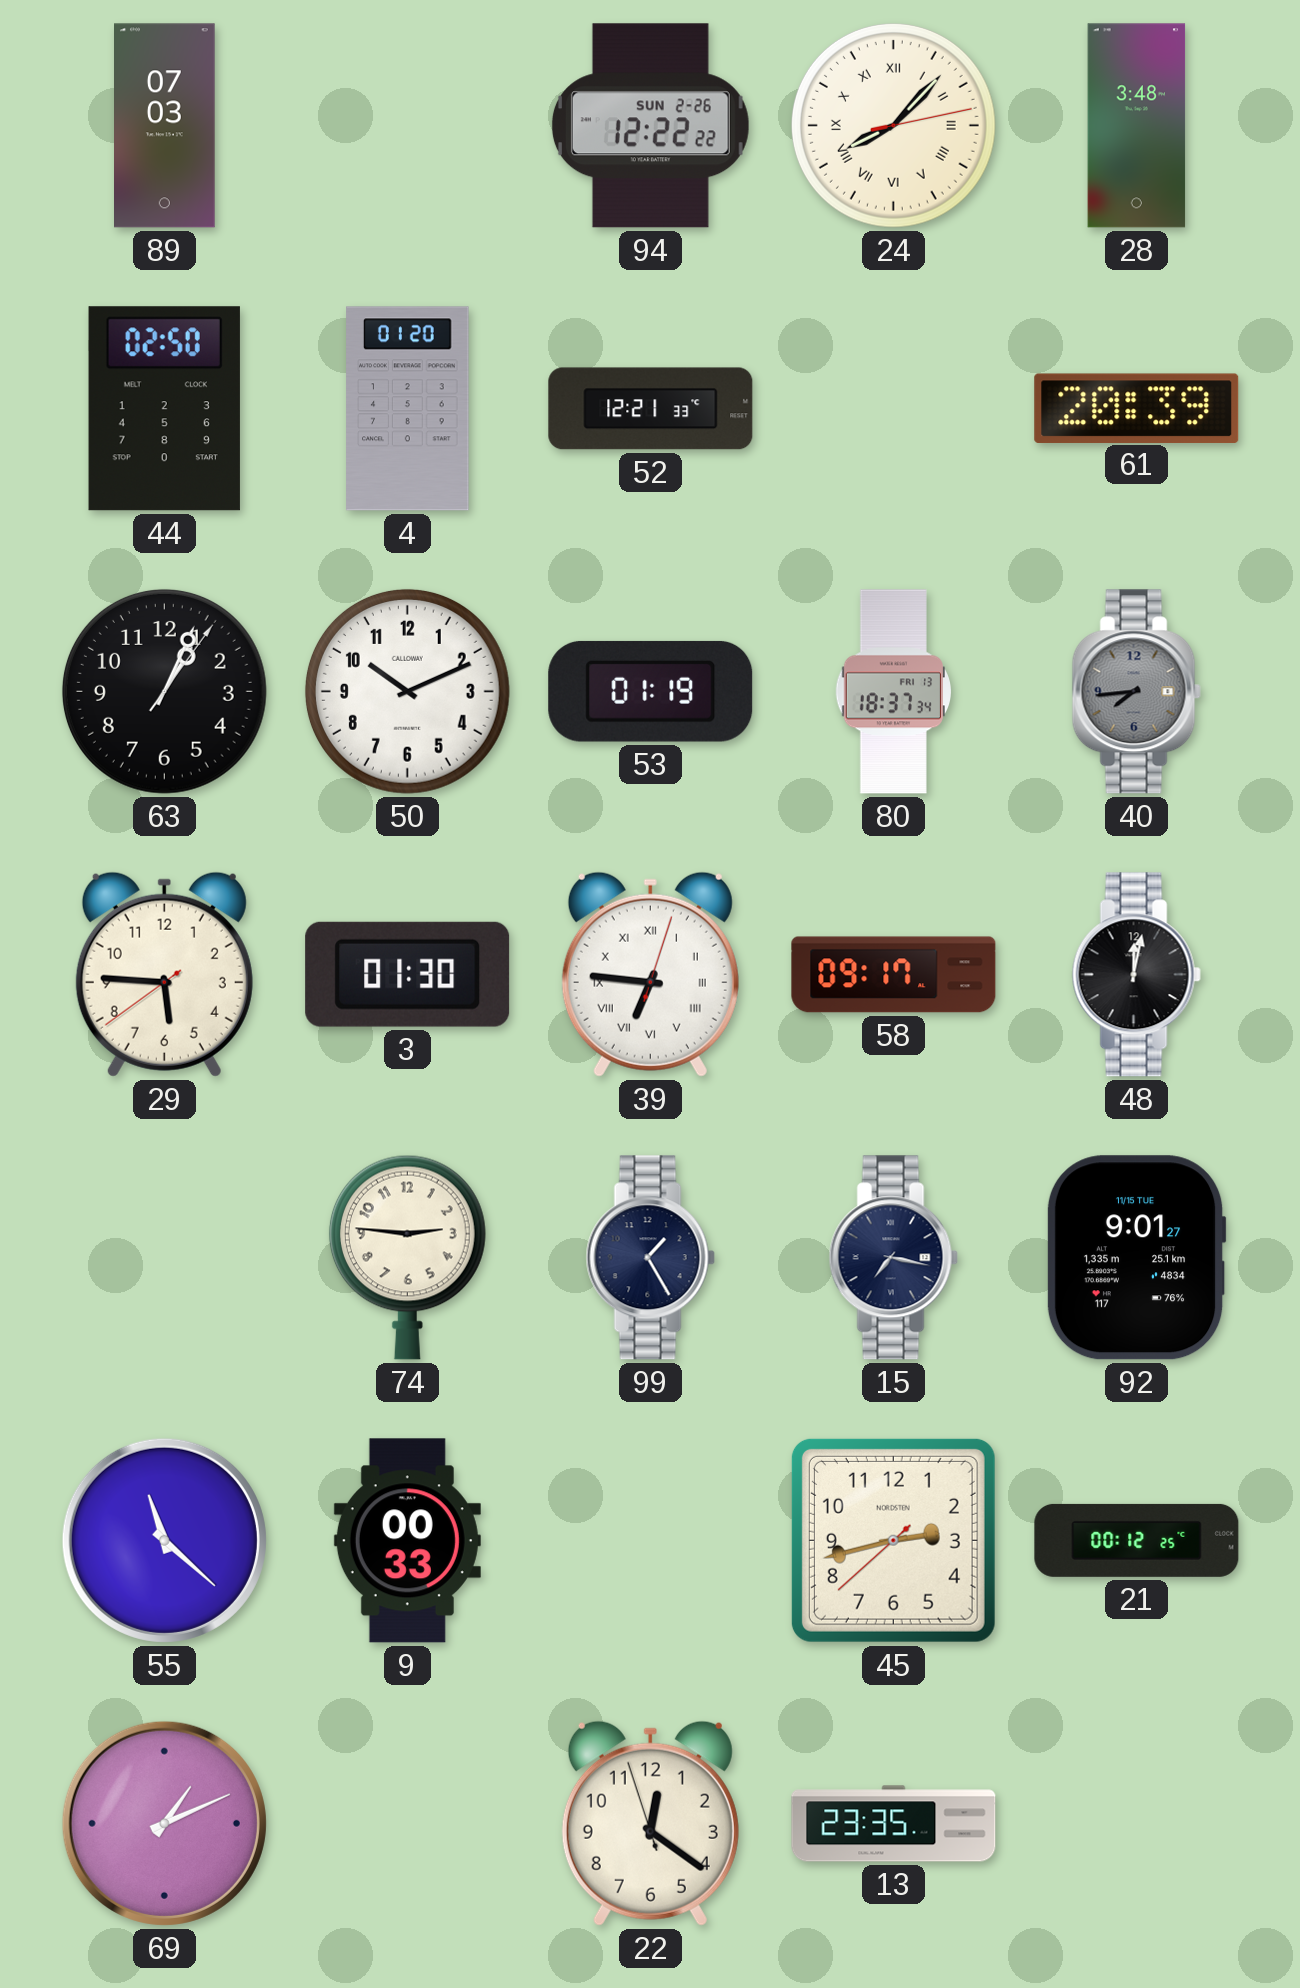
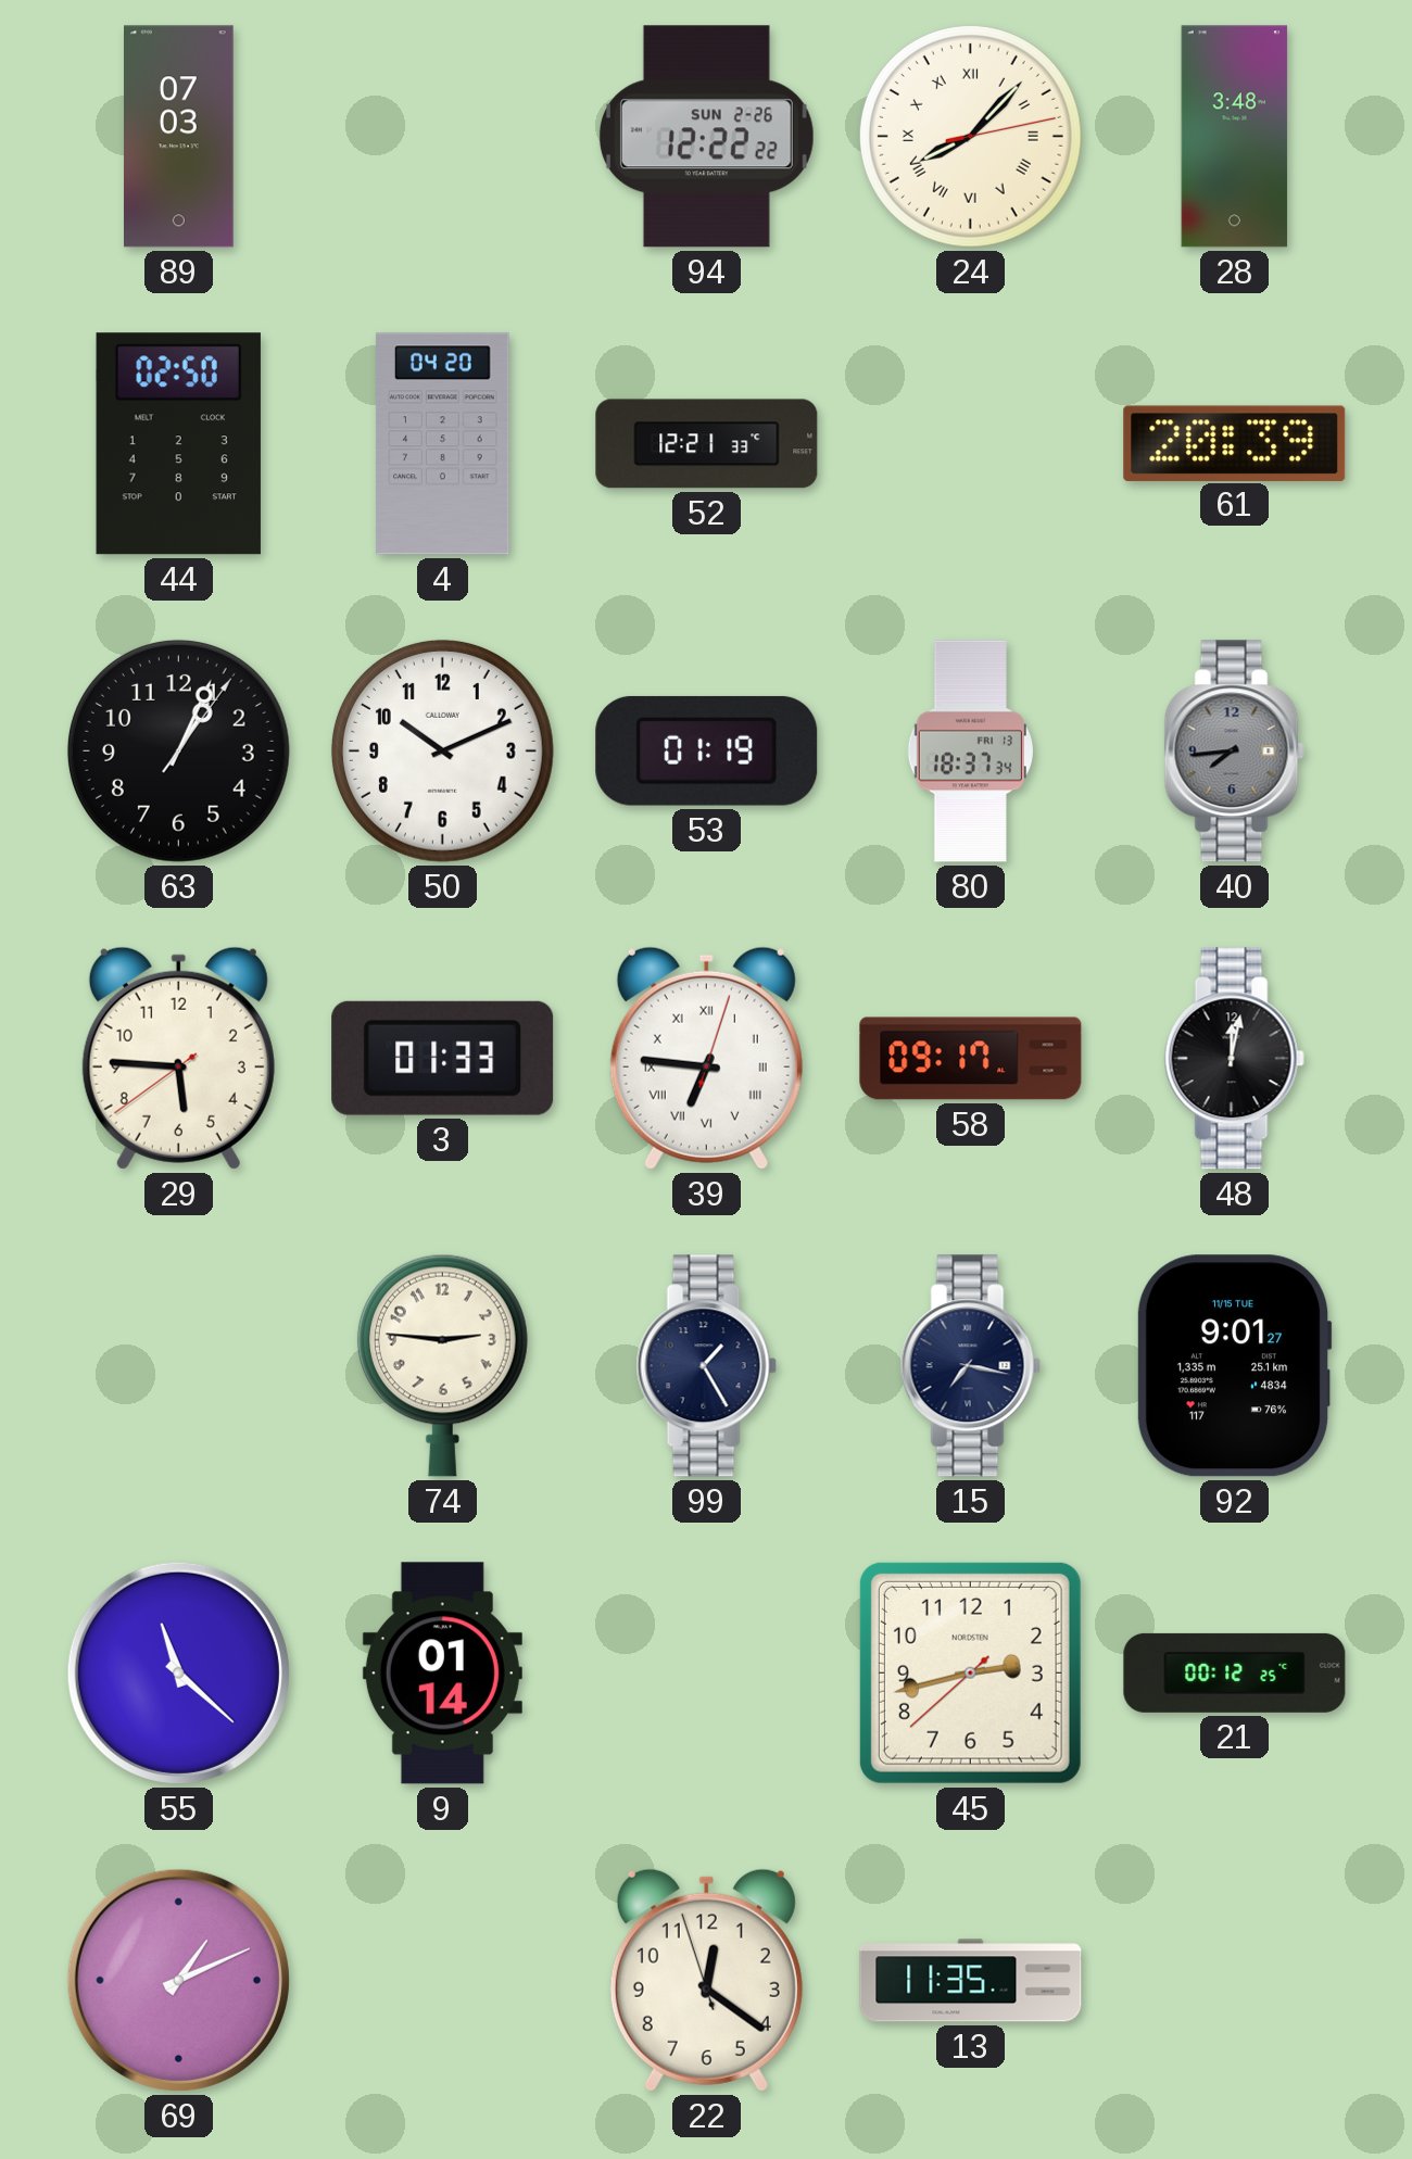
4: 01:20 -> 04:20 (443, 444)
3: 01:30 -> 01:33 (443, 1058)
9: 00:33 -> 01:14 (442, 1674)
13: 23:35 -> 11:35 (971, 1981)
